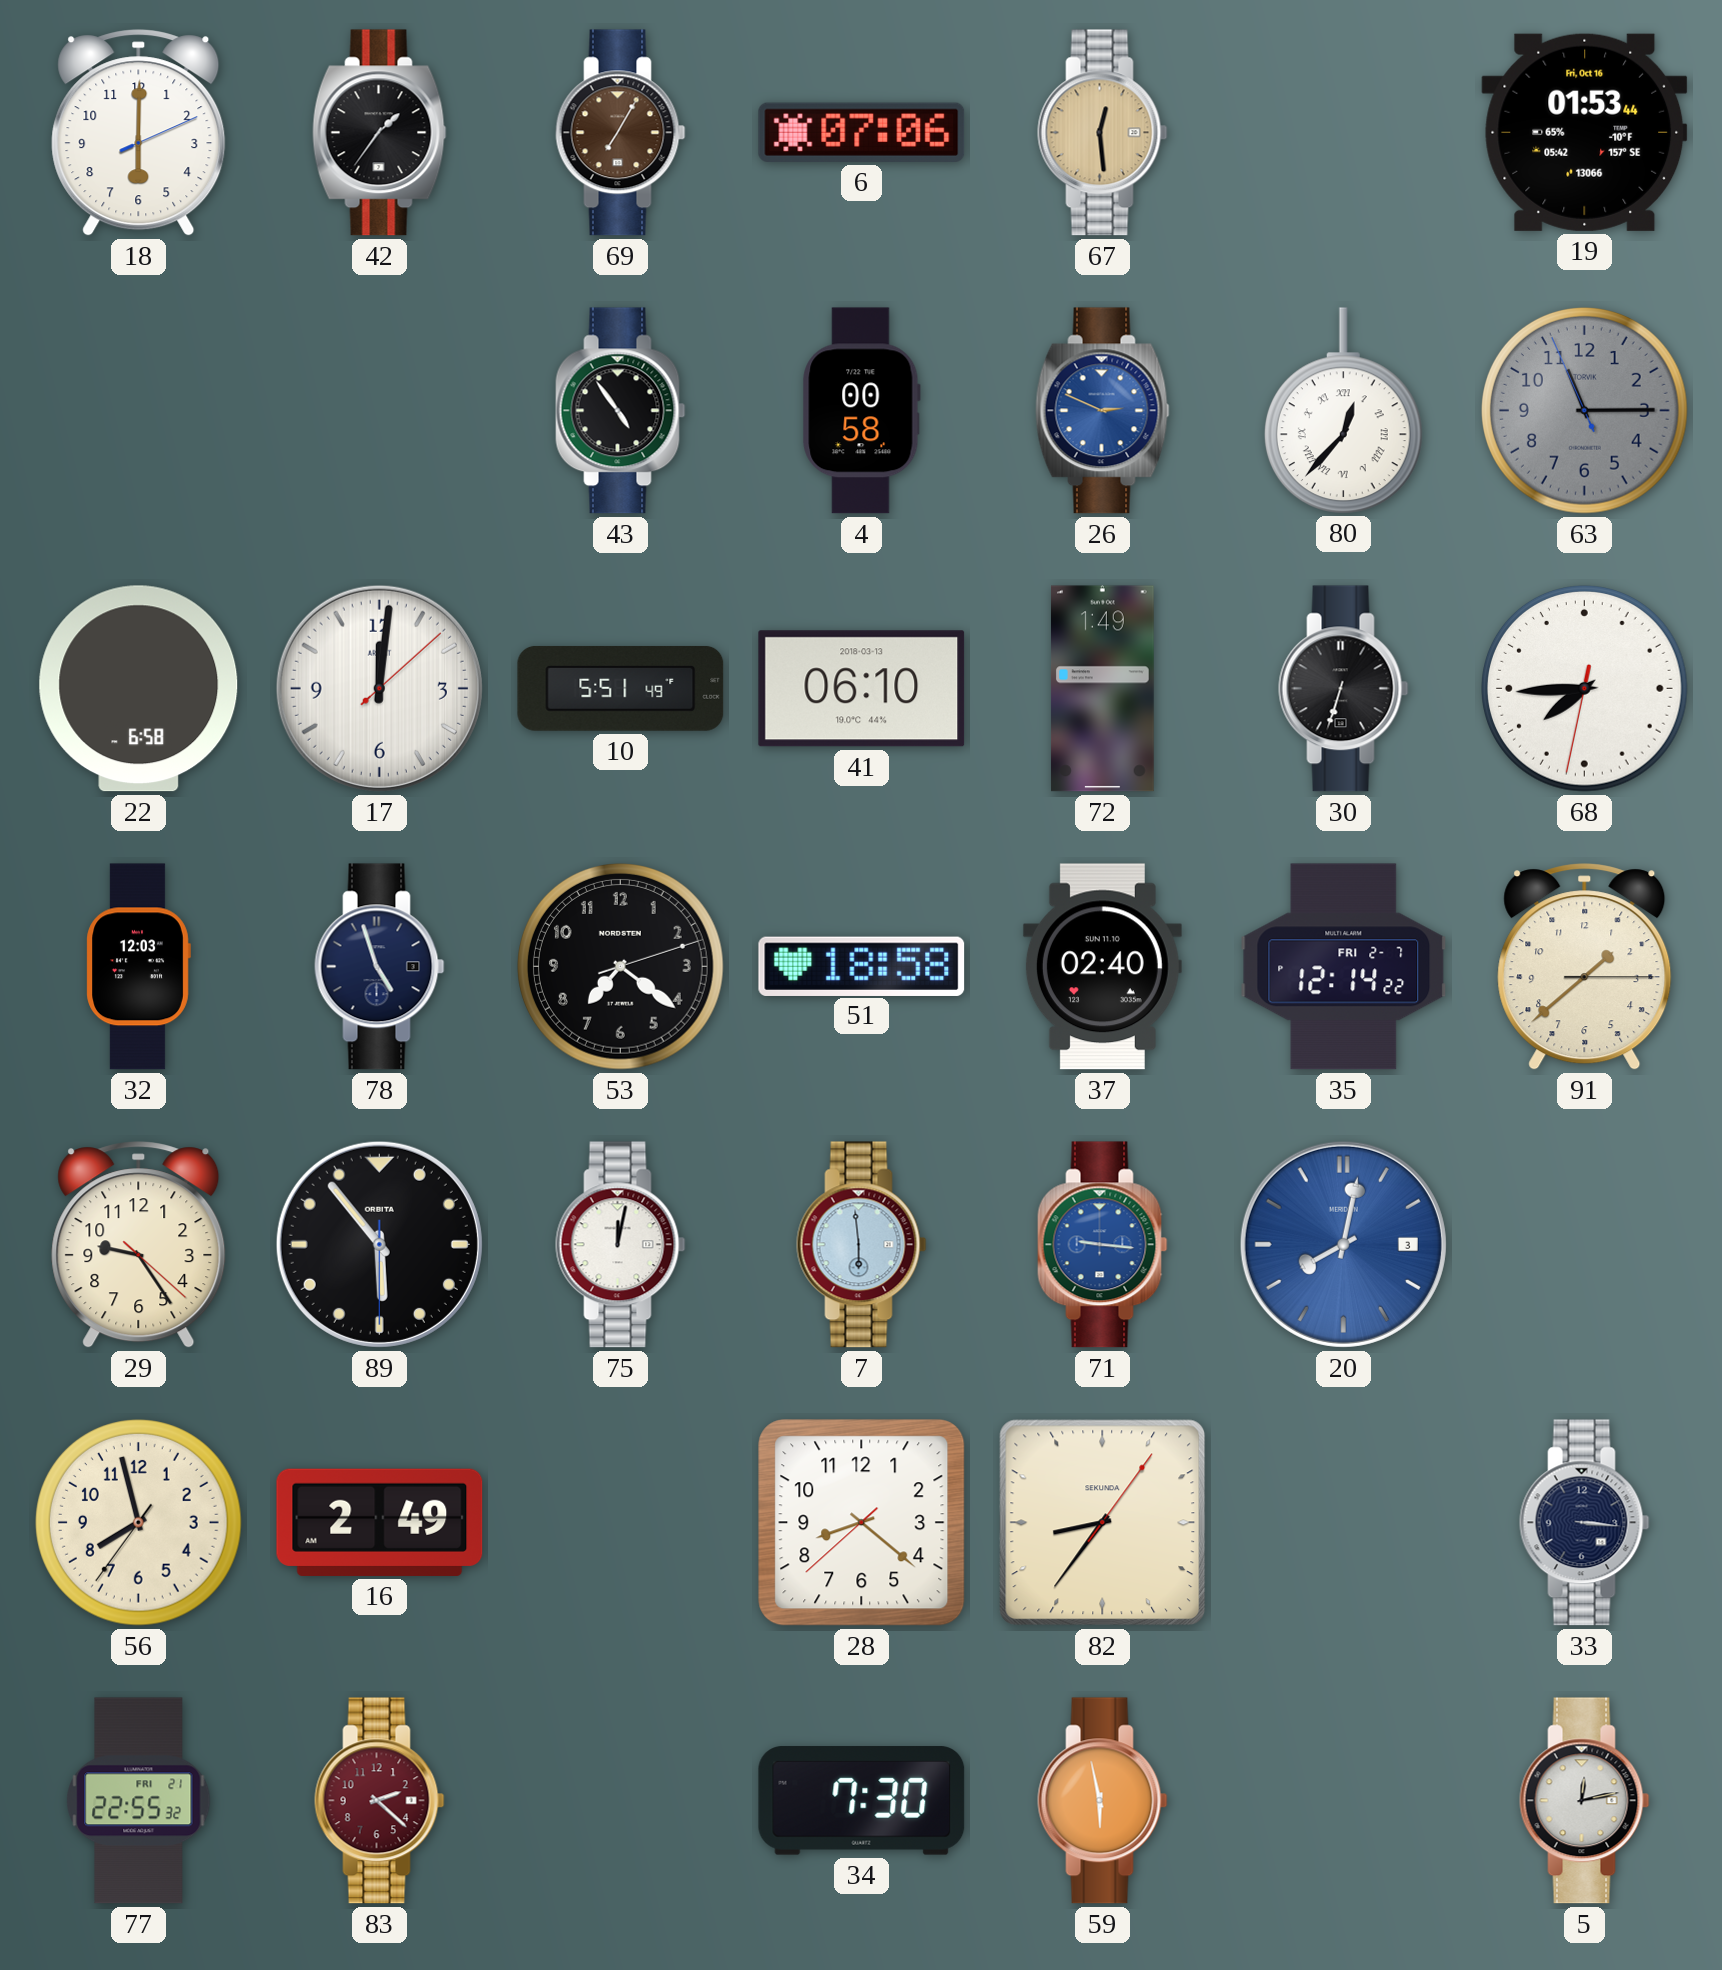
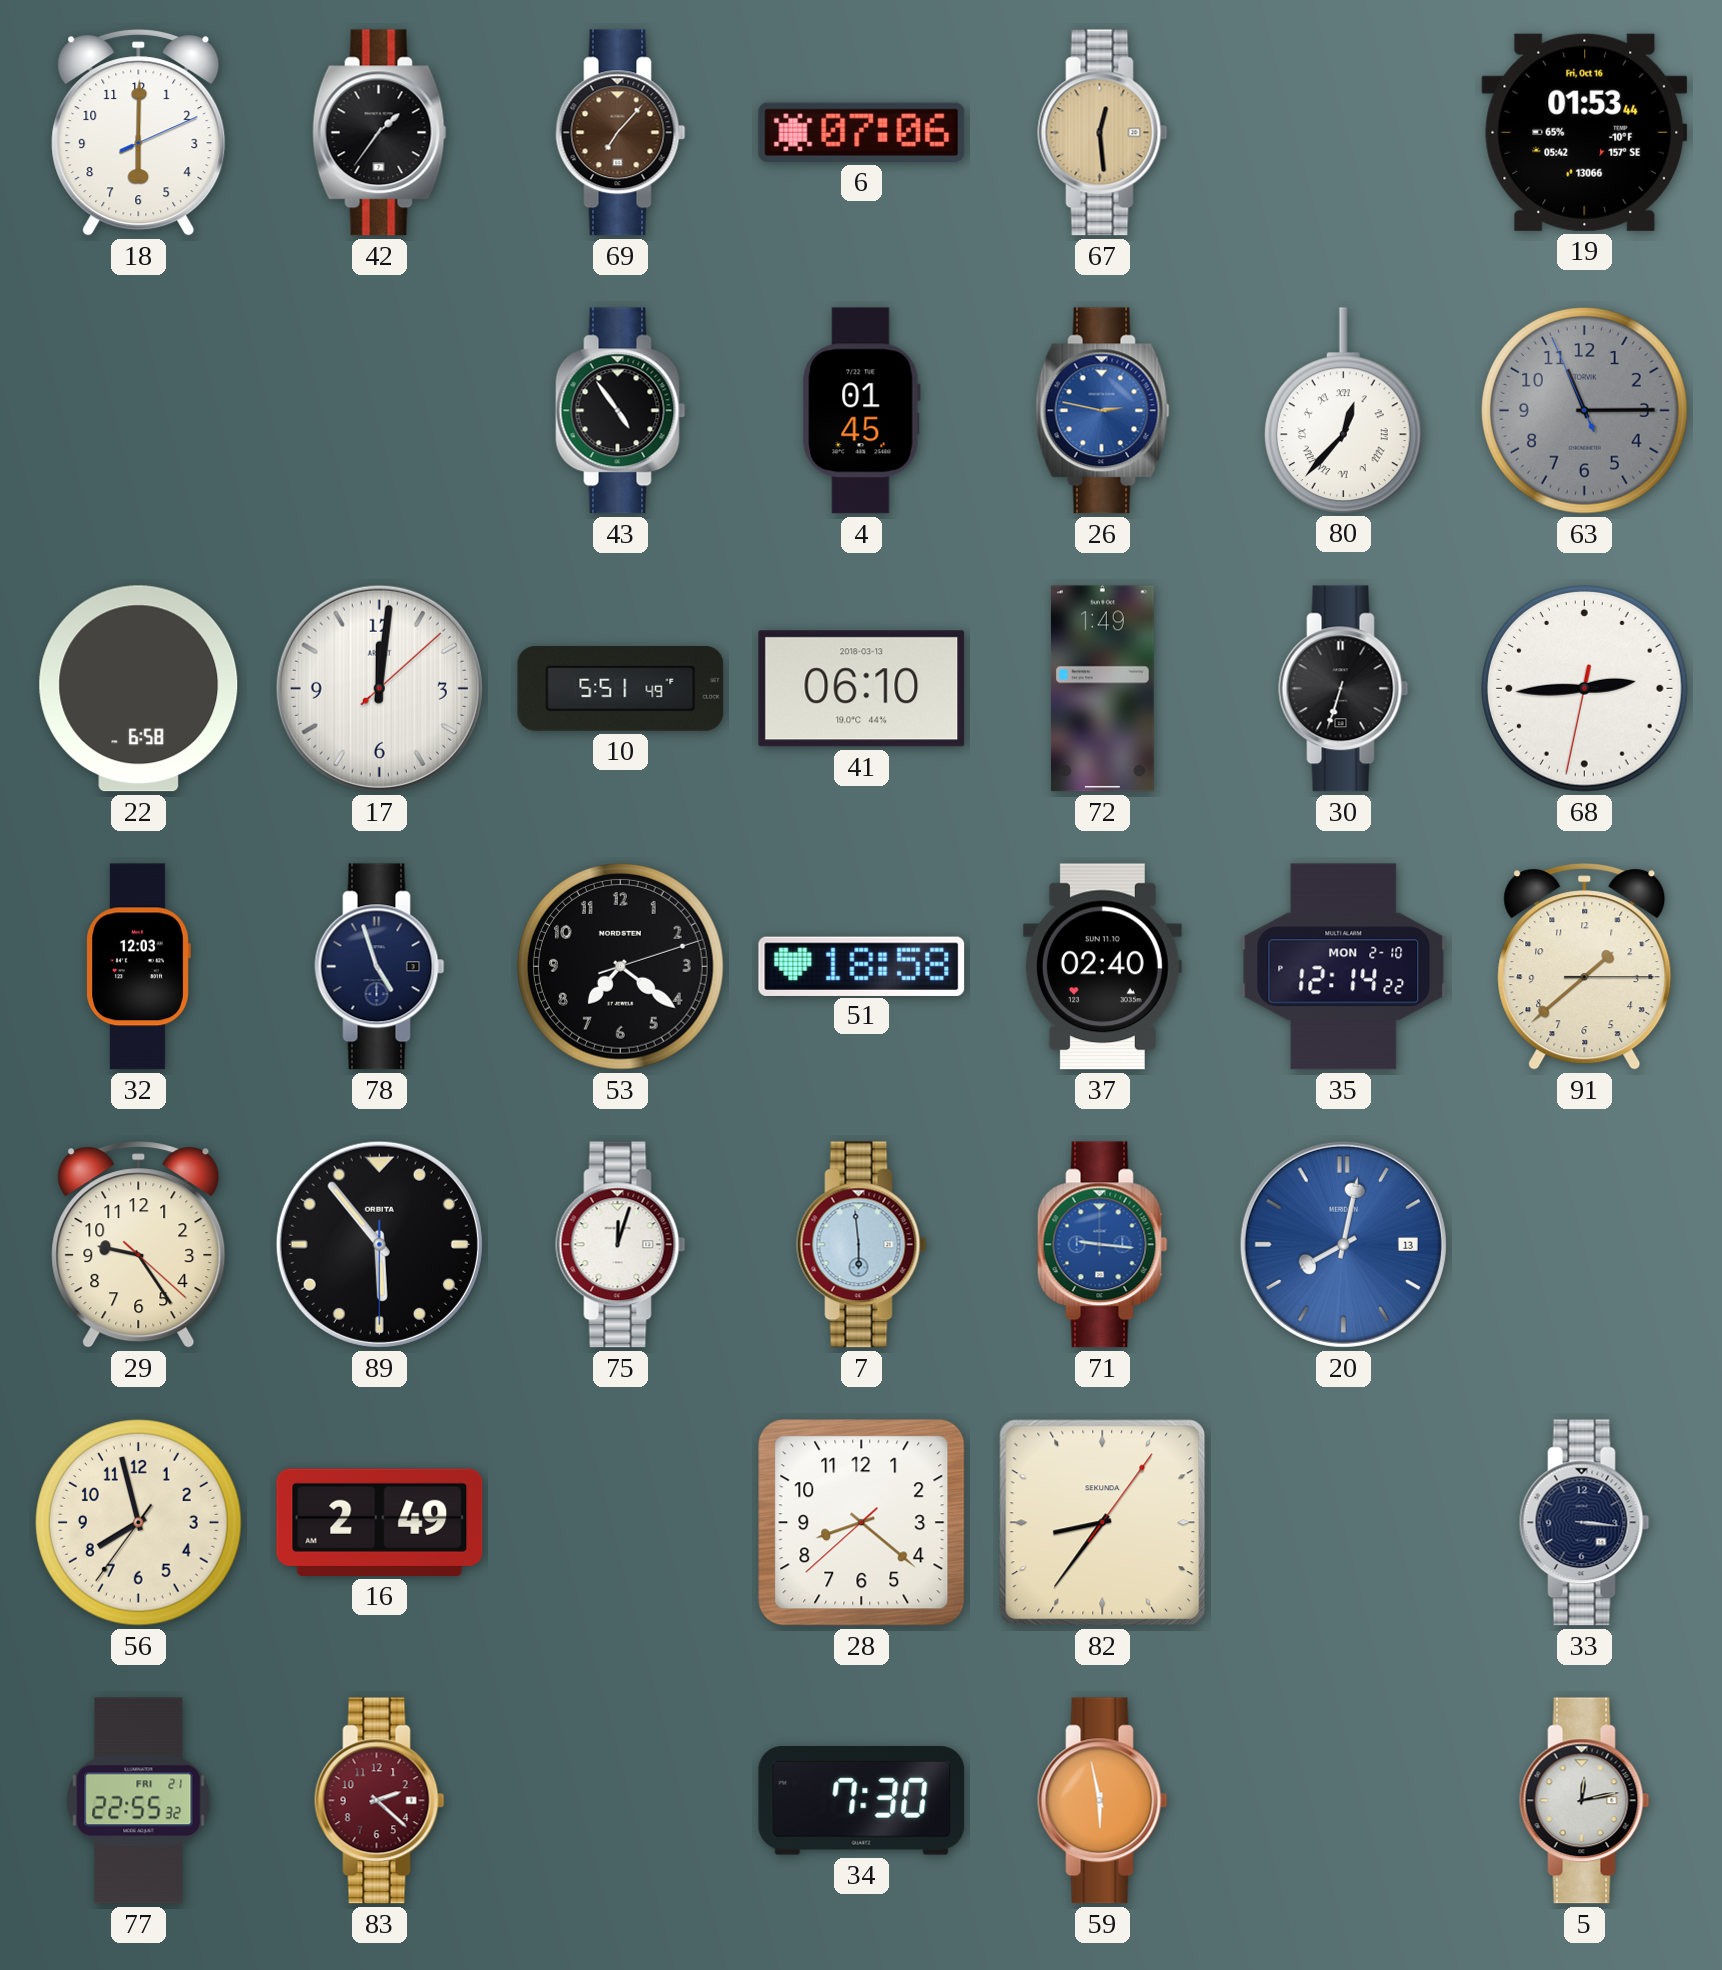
69: 7:05 -> 7:07 (621, 133)
4: 00:58 -> 01:45 (861, 411)
26: 2:49 -> 2:47 (1103, 411)
68: 7:44 -> 2:44 (1585, 689)
35 date: FRI 2-7 -> MON 2-10 (1344, 967)
75: 12:02 -> 12:03 (621, 1245)
20 date: 3 -> 13 (1343, 1244)
